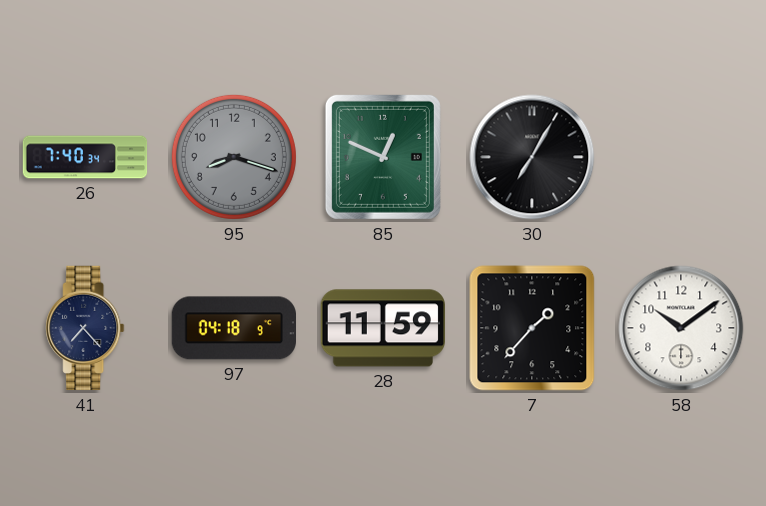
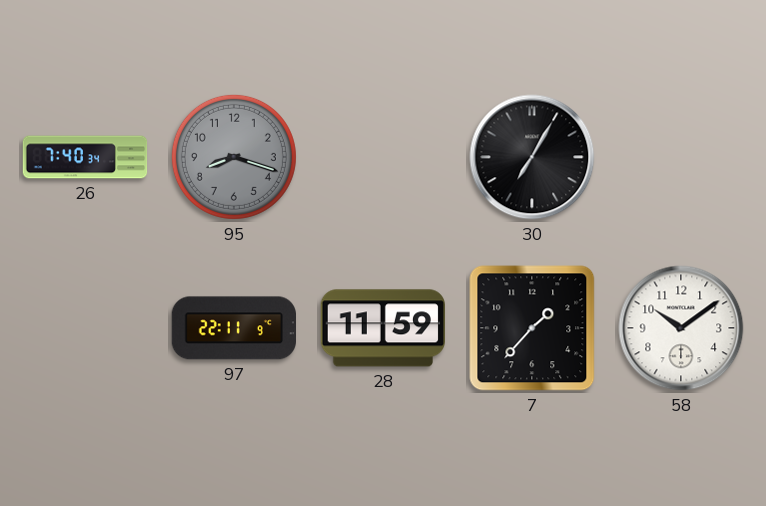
85: 12:49 -> none (383, 157)
41: 7:23 -> none (85, 328)
97: 04:18 -> 22:11 (233, 328)
